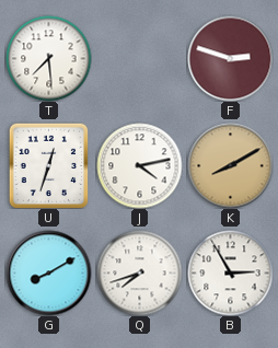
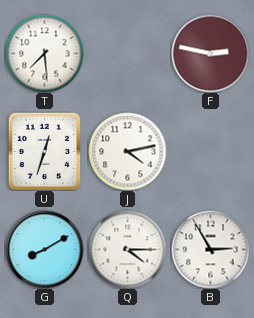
F: 2:48 -> 2:47 (210, 53)
K: 8:10 -> none (230, 165)
Q: 7:42 -> 4:15 (127, 249)
